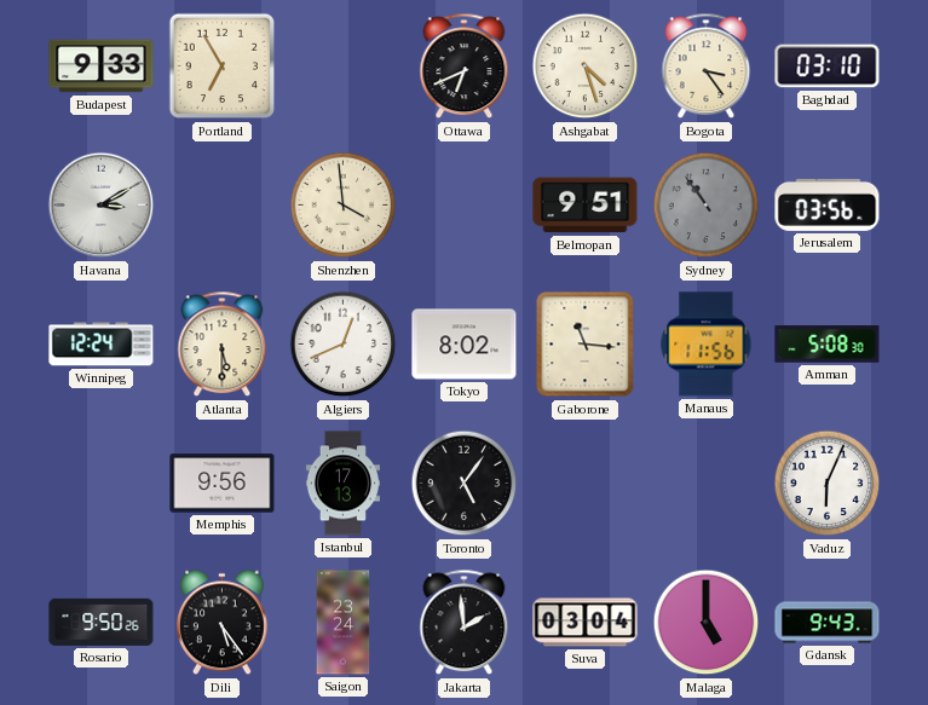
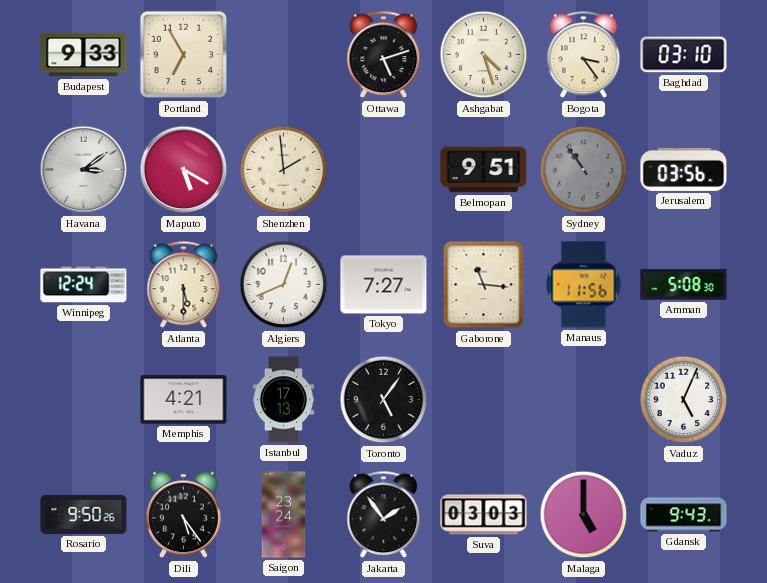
Ottawa: 6:41 -> 5:12 (384, 55)
Havana: 3:10 -> 3:09 (84, 170)
Maputo: none -> 5:20 (184, 170)
Shenzhen: 3:59 -> 1:59 (284, 170)
Tokyo: 8:02 -> 7:27 (384, 285)
Memphis: 9:56 -> 4:21 (184, 400)
Vaduz: 6:04 -> 5:04 (684, 400)
Jakarta: 1:59 -> 1:54 (384, 515)
Suva: 03:04 -> 03:03 (484, 515)
